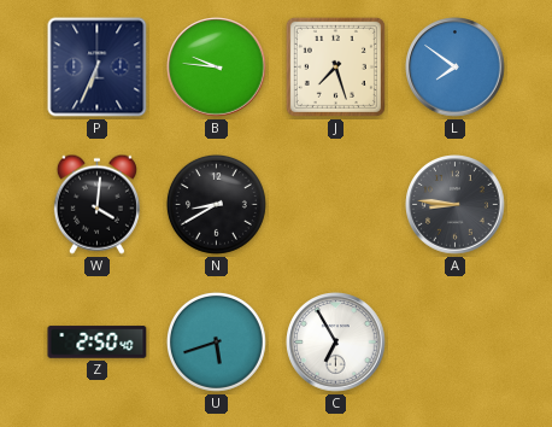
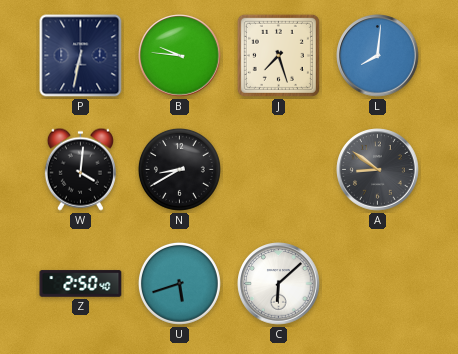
P: 6:34 -> 6:32 (81, 56)
L: 7:51 -> 8:01 (378, 56)
A: 8:46 -> 8:51 (378, 170)
C: 6:55 -> 6:08 (279, 284)
